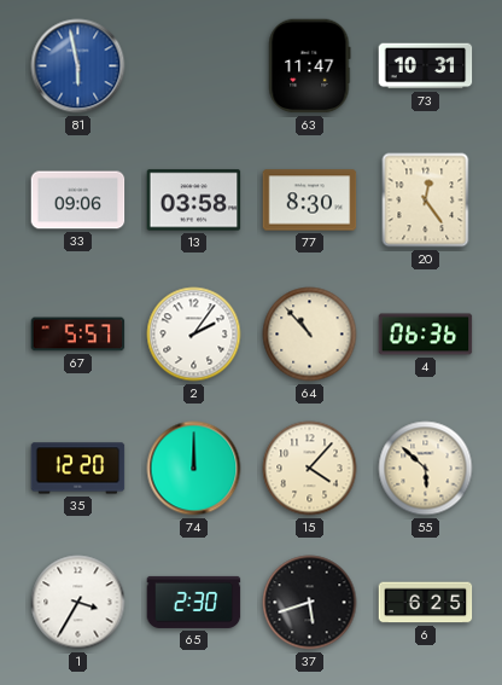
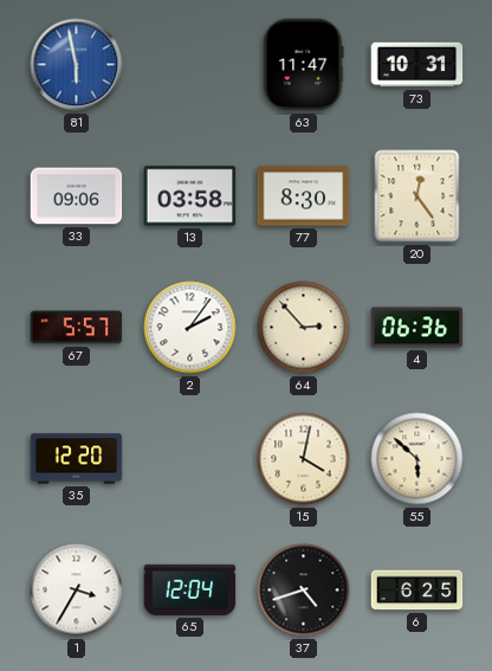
64: 10:53 -> 2:53 (304, 328)
74: 12:00 -> none (194, 469)
15: 4:07 -> 4:02 (304, 459)
65: 2:30 -> 12:04 (190, 589)
37: 5:42 -> 4:42 (304, 591)
